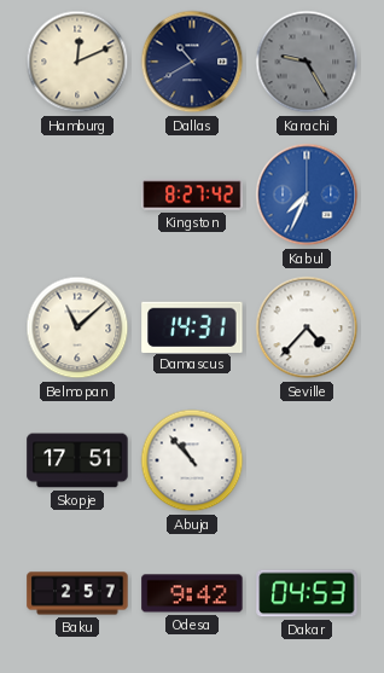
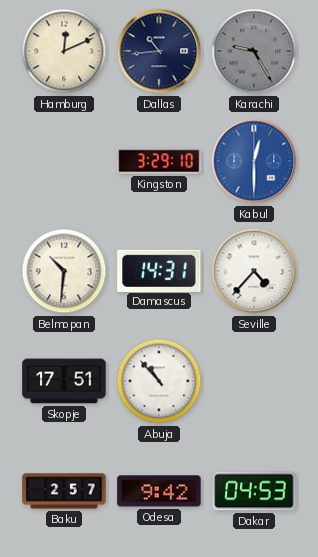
Dallas: 10:40 -> 10:44 (159, 51)
Kingston: 8:27 -> 3:29 (159, 161)
Kabul: 7:34 -> 12:30 (254, 161)
Belmopan: 11:08 -> 10:31 (64, 271)
